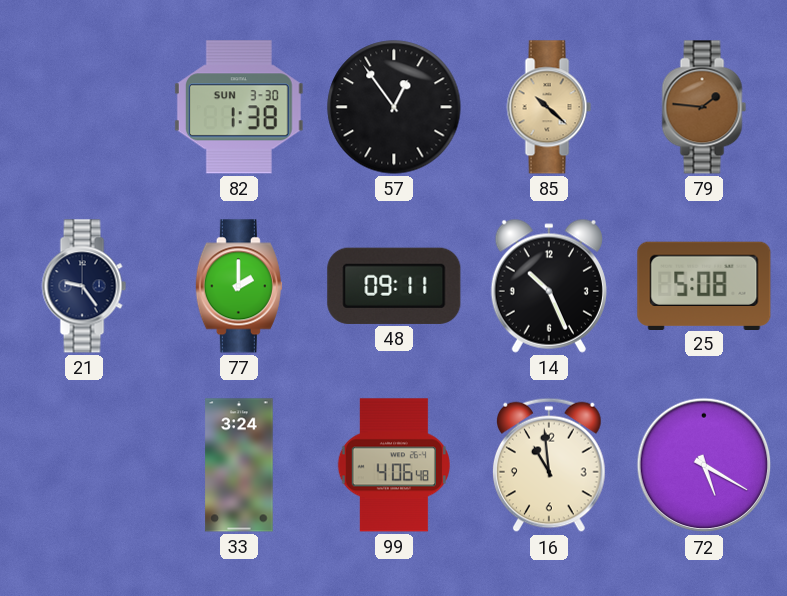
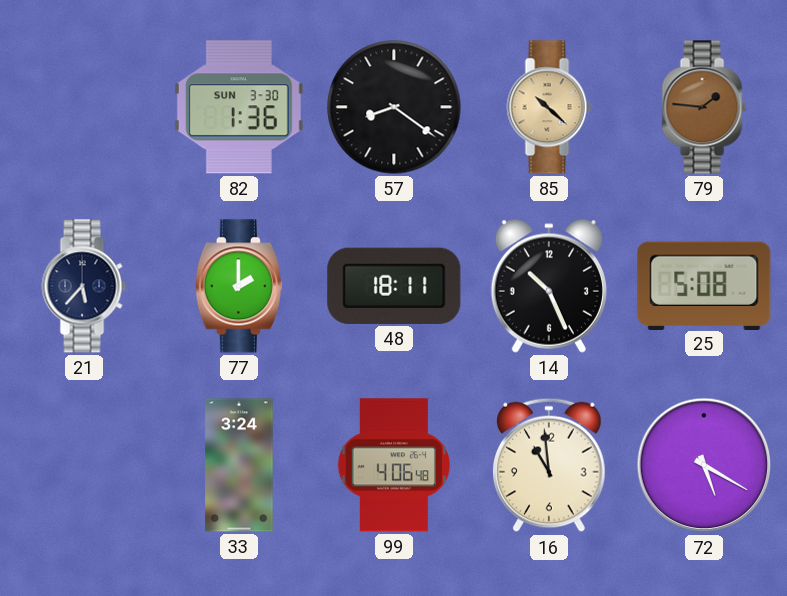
82: 1:38 -> 1:36 (239, 107)
57: 12:54 -> 8:21 (394, 107)
21: 9:24 -> 5:37 (84, 286)
48: 09:11 -> 18:11 (394, 286)
